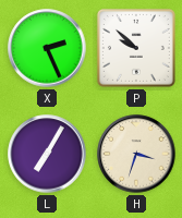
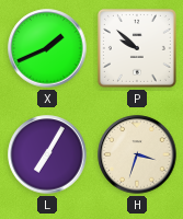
X: 2:26 -> 1:41 (47, 48)
